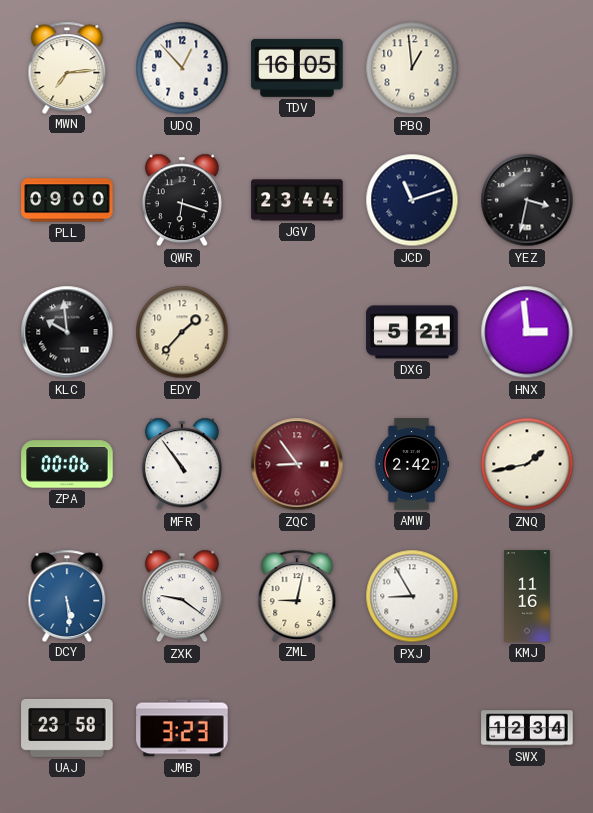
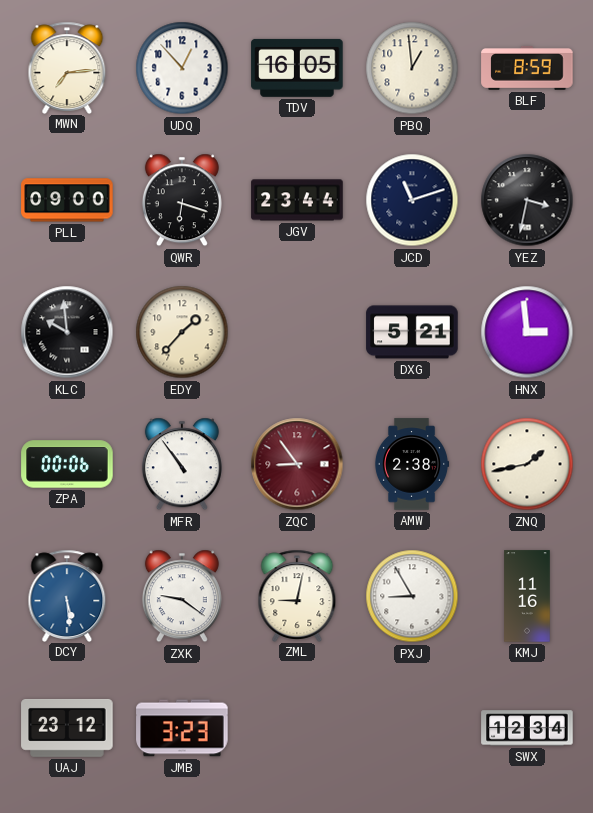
BLF: none -> 8:59 (527, 68)
AMW: 2:42 -> 2:38 (412, 464)
UAJ: 23:58 -> 23:12 (67, 728)
